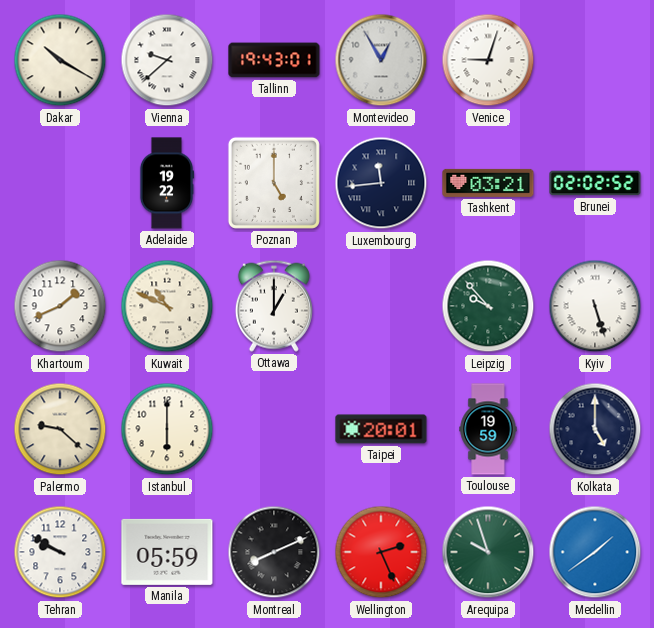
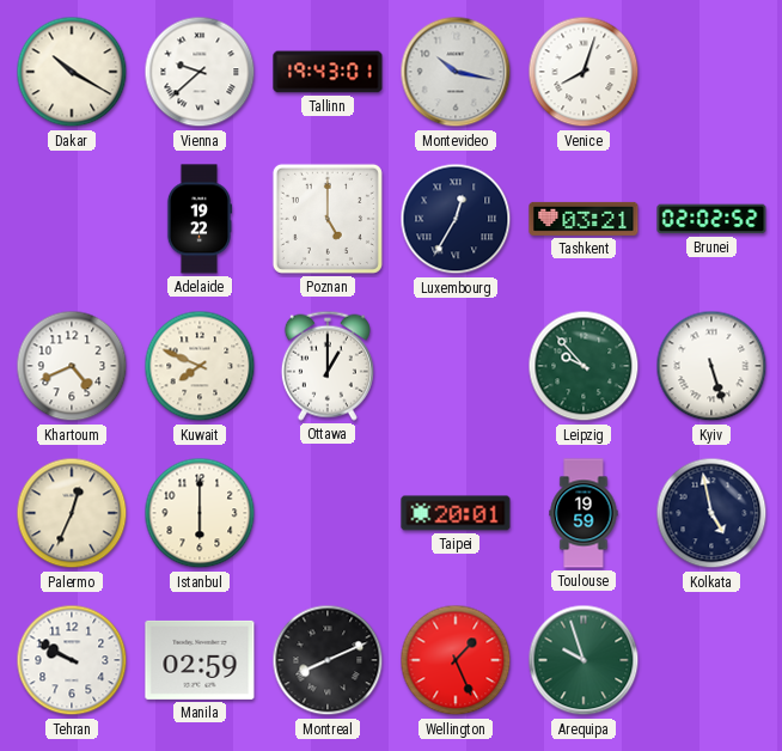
Montevideo: 12:55 -> 10:17 (456, 72)
Venice: 9:03 -> 8:03 (584, 72)
Luxembourg: 11:44 -> 12:35 (456, 219)
Khartoum: 1:41 -> 4:41 (72, 366)
Kuwait: 10:49 -> 7:49 (200, 366)
Palermo: 9:22 -> 12:34 (72, 513)
Kolkata: 5:00 -> 4:58 (711, 513)
Manila: 05:59 -> 02:59 (200, 660)
Wellington: 2:26 -> 1:26 (456, 660)
Medellin: 1:39 -> none (595, 552)
